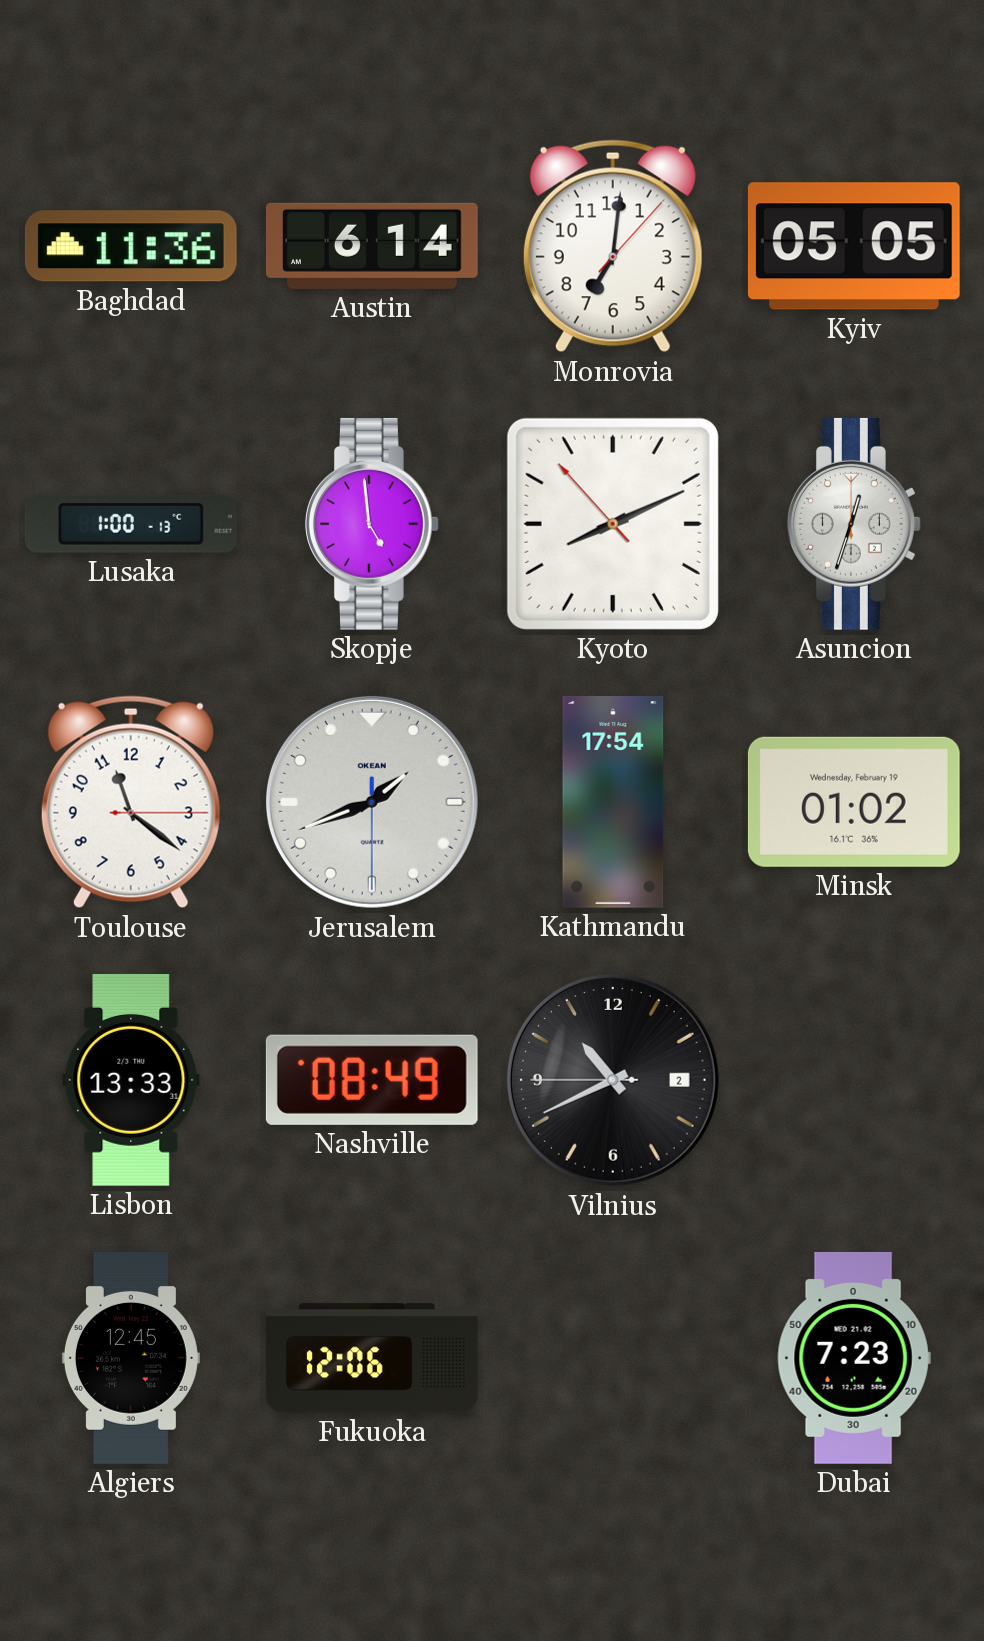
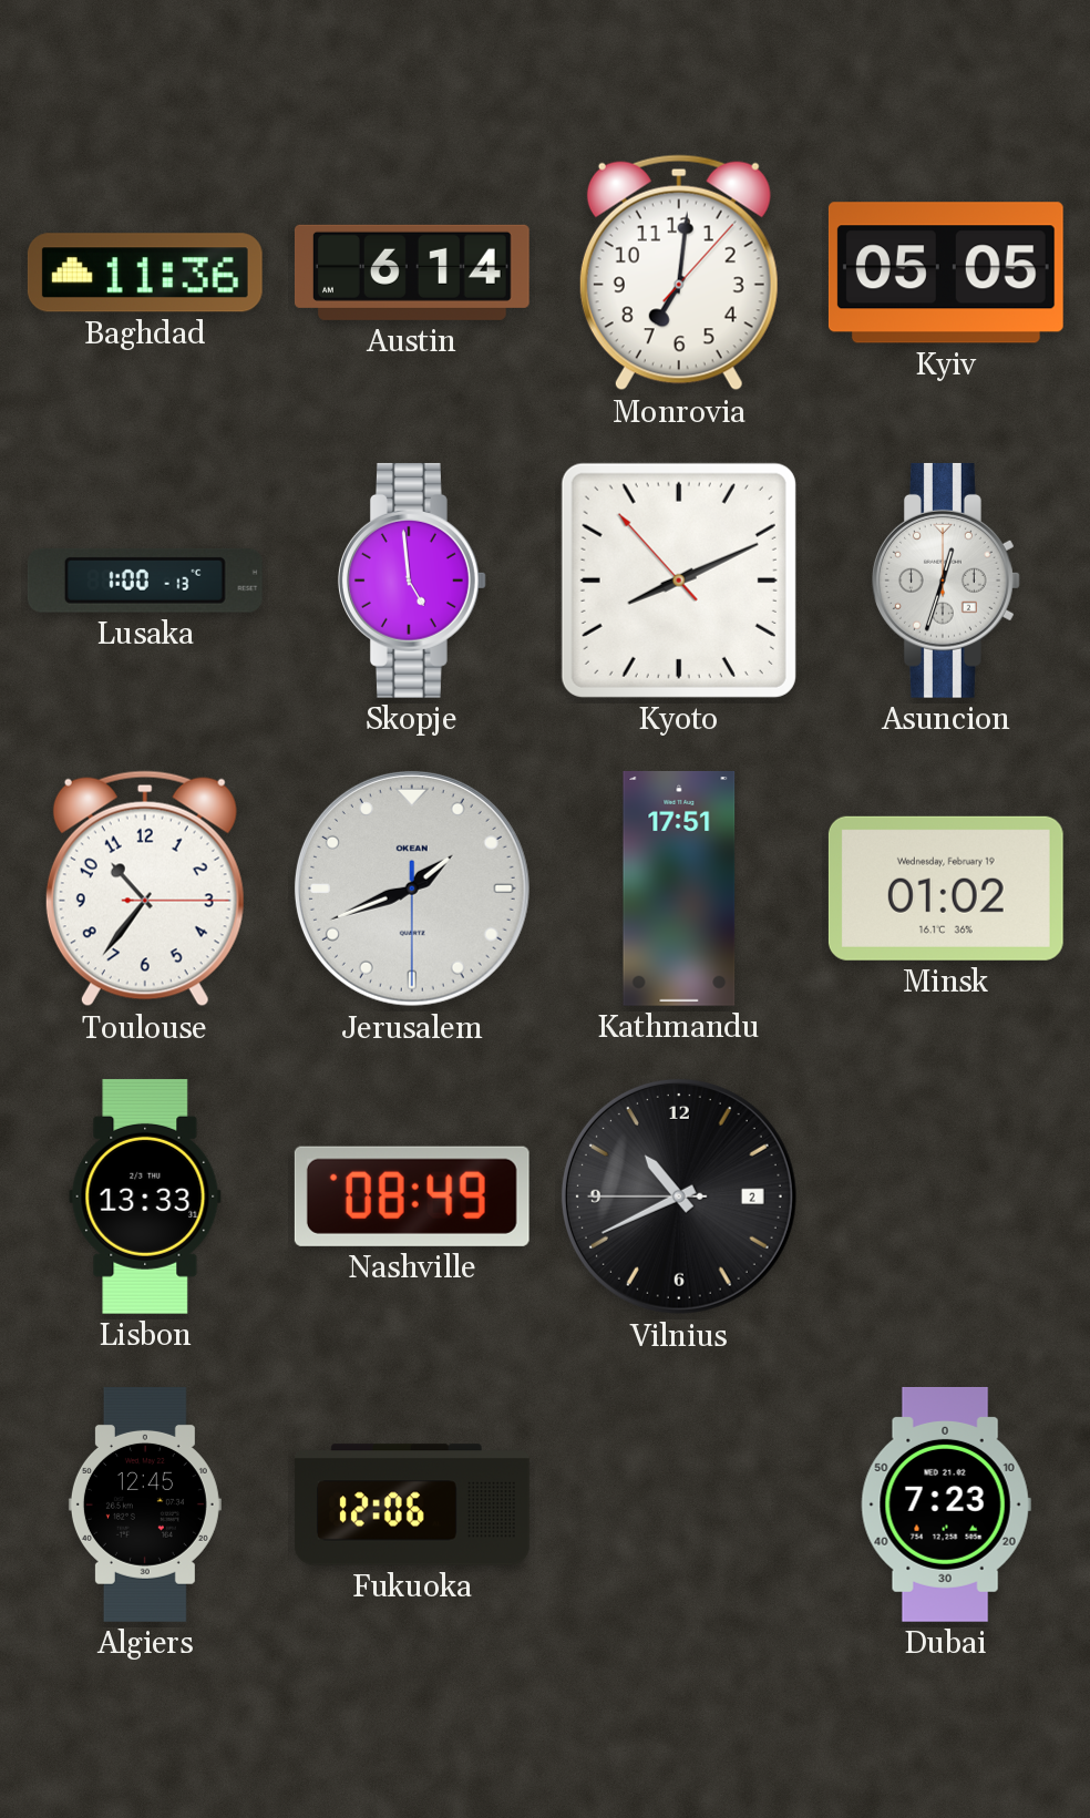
Toulouse: 11:21 -> 10:36 (145, 889)
Kathmandu: 17:54 -> 17:51 (679, 889)
